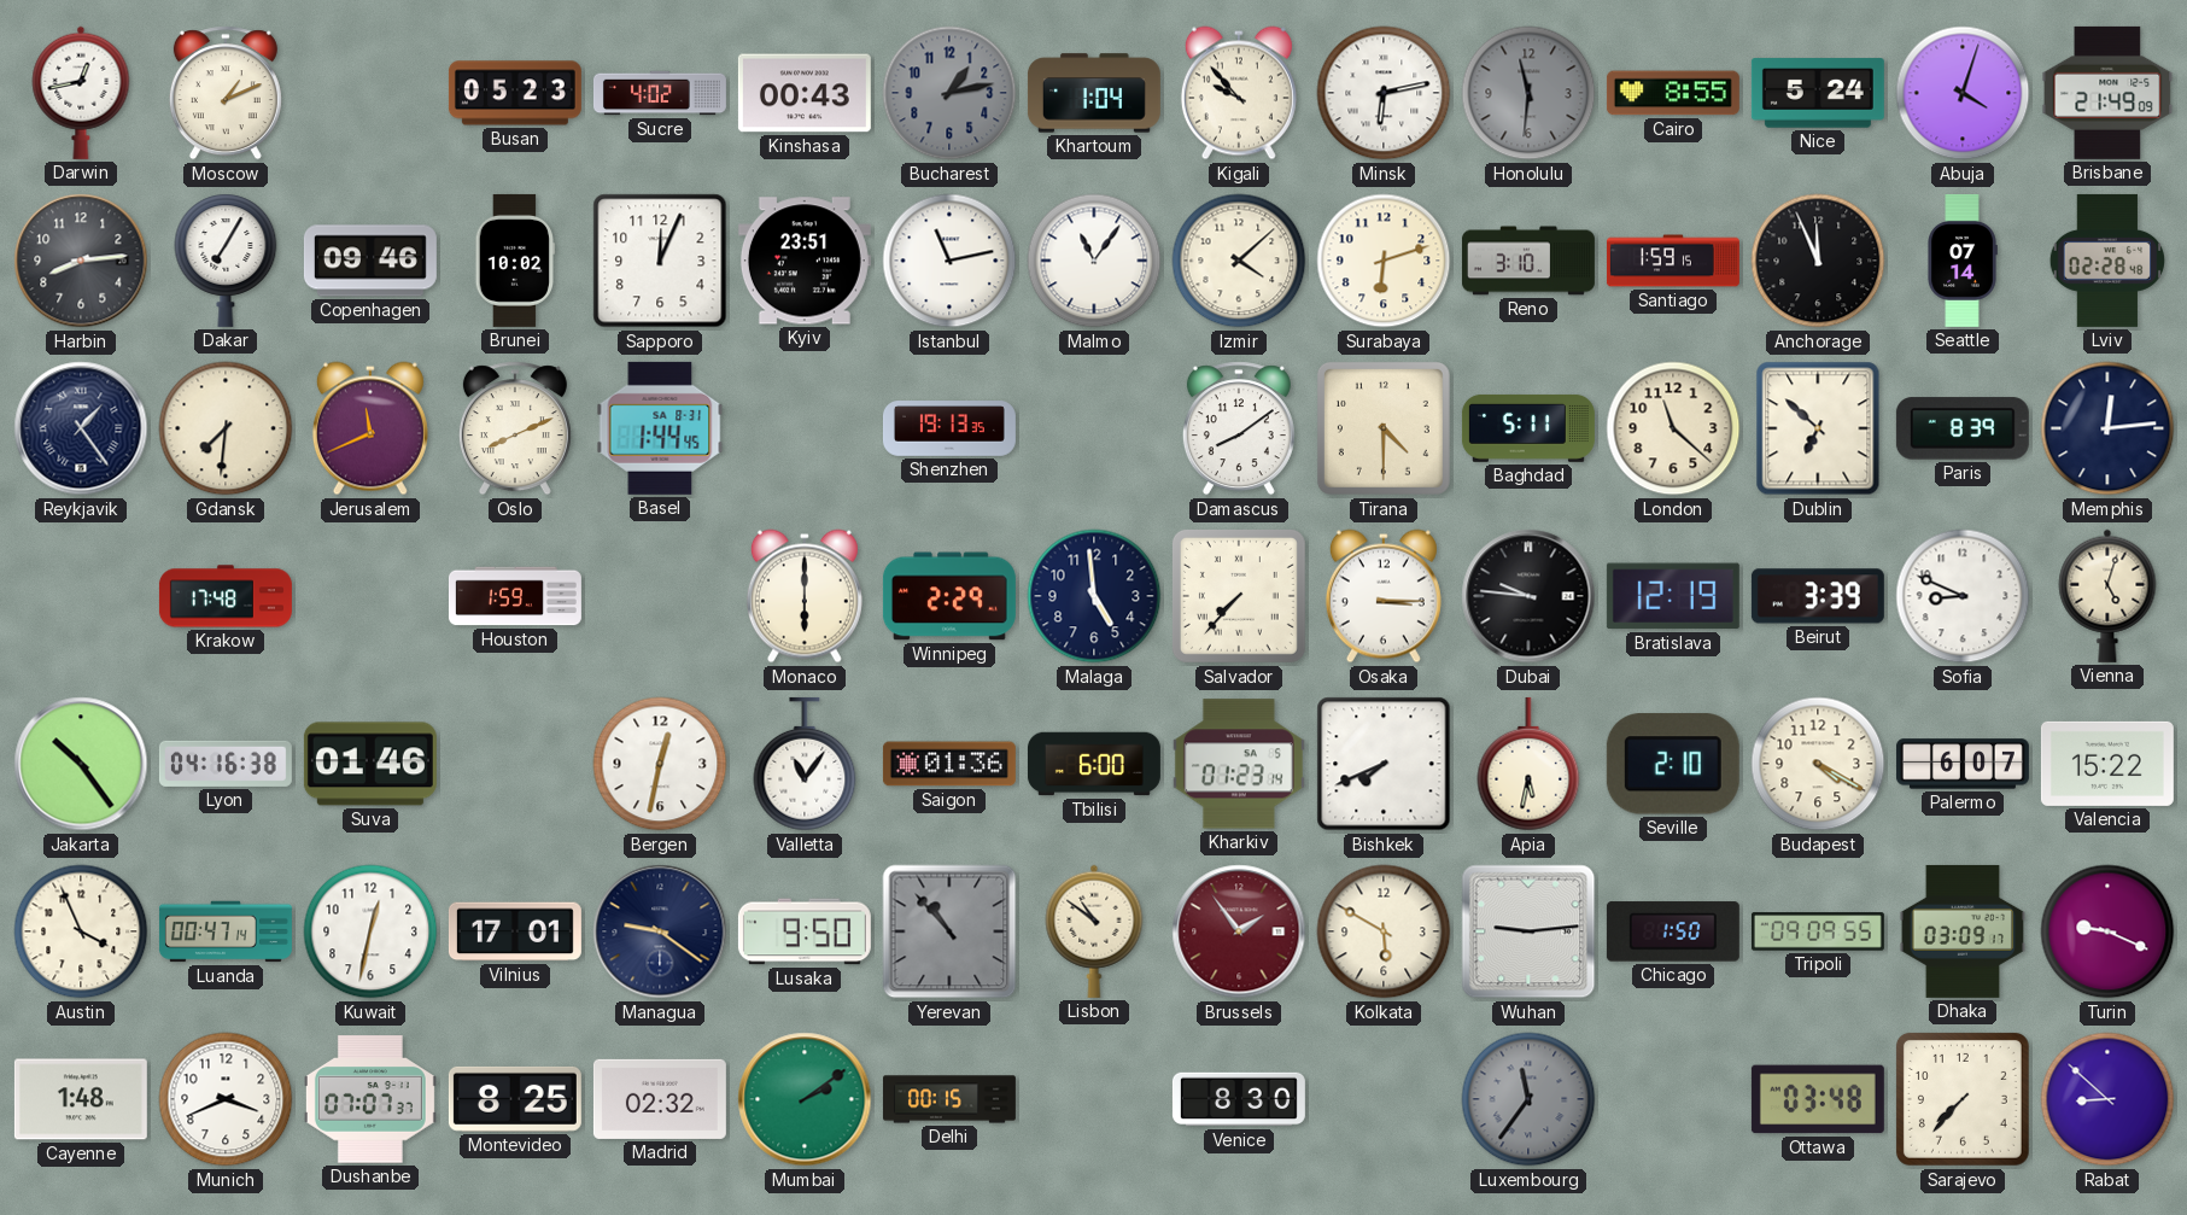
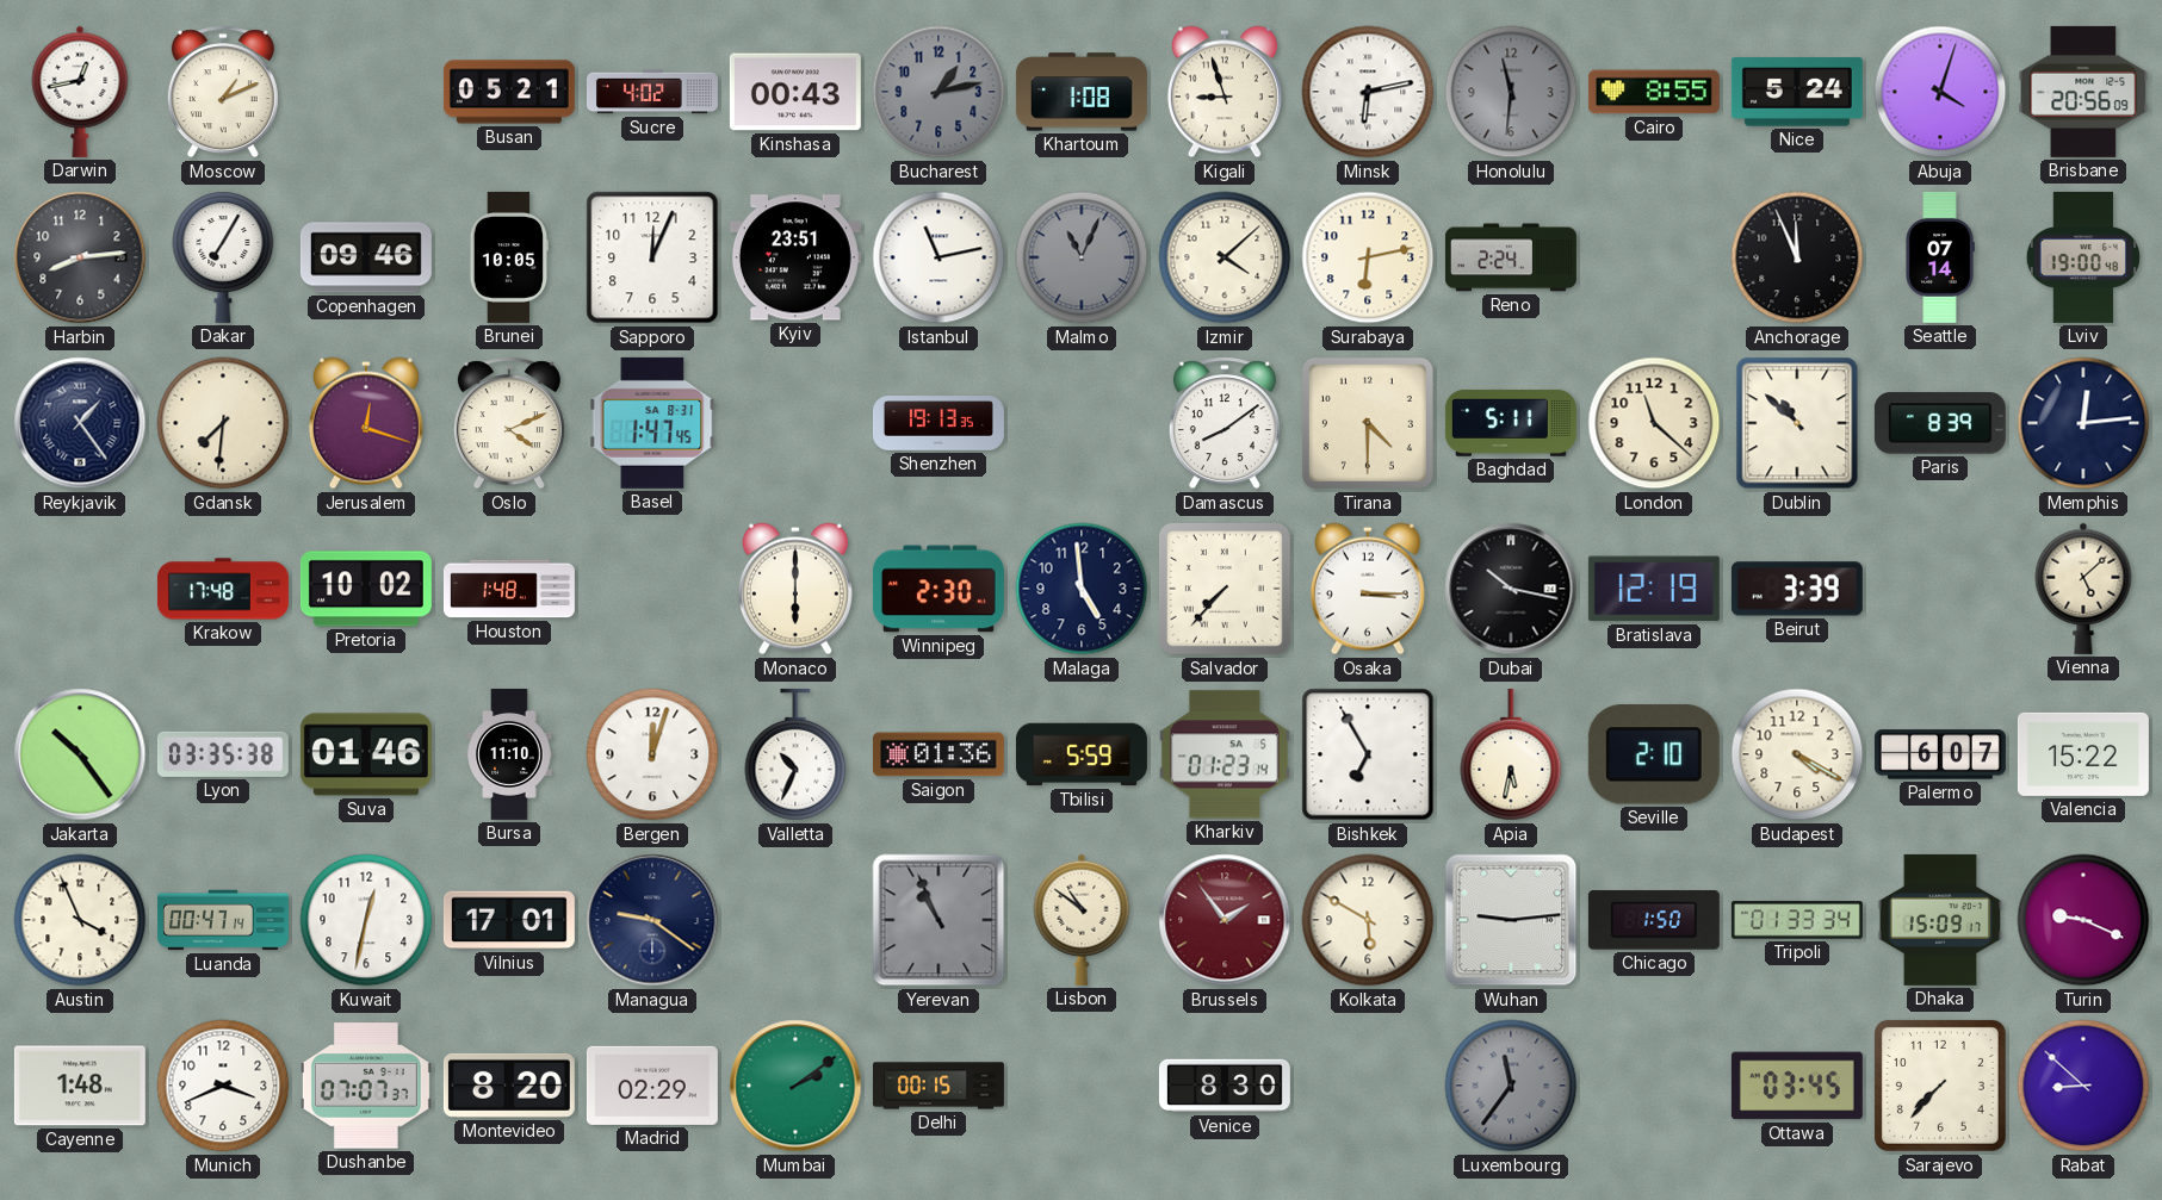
Busan: 05:23 -> 05:21 (509, 92)
Khartoum: 1:04 -> 1:08 (1082, 92)
Kigali: 9:53 -> 8:57 (1225, 92)
Brisbane: 21:49 -> 20:56 (2083, 92)
Brunei: 10:02 -> 10:05 (508, 257)
Malmo: 11:06 -> 11:04 (1082, 257)
Malmo dial: white -> grey (1082, 257)
Surabaya: 6:12 -> 6:13 (1368, 257)
Reno: 3:10 -> 2:24 (1511, 257)
Santiago: 1:59 -> none (1673, 261)
Lviv: 02:28 -> 19:00 (2082, 257)
Jerusalem: 11:41 -> 12:18 (366, 423)
Oslo: 8:11 -> 4:11 (509, 423)
Basel: 1:44 -> 1:47 (652, 423)
Dublin: 6:52 -> 10:52 (1797, 423)
Pretoria: none -> 10:02 (366, 589)
Houston: 1:59 -> 1:48 (509, 589)
Winnipeg: 2:29 -> 2:30 (938, 589)
Dubai: 9:46 -> 10:17 (1511, 589)
Sofia: 8:49 -> none (1963, 596)
Vienna: 5:03 -> 5:08 (2083, 589)
Lyon: 04:16 -> 03:35 (223, 754)
Bursa: none -> 11:10 (509, 754)
Bergen: 12:32 -> 12:03 (652, 754)
Valletta: 11:06 -> 10:34 (795, 754)
Tbilisi: 6:00 -> 5:59 (1082, 754)
Bishkek: 7:41 -> 6:55 (1368, 754)
Lusaka: 9:50 -> none (805, 931)
Yerevan: 10:53 -> 10:56 (938, 920)
Tripoli: 09:09 -> 01:33 (1797, 920)
Dhaka: 03:09 -> 15:09 (1940, 920)
Montevideo: 8:25 -> 8:20 (509, 1086)
Madrid: 02:32 -> 02:29 (652, 1086)
Ottawa: 03:48 -> 03:45 (1797, 1086)
